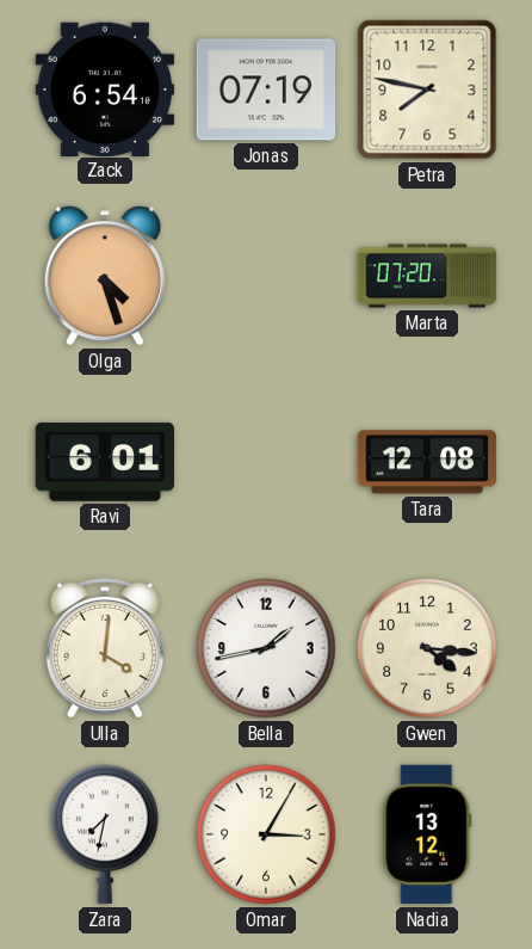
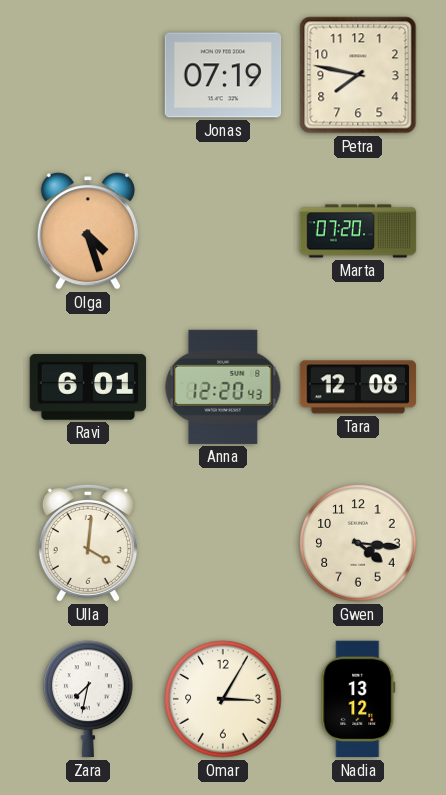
Zack: 6:54 -> none (105, 88)
Anna: none -> 12:20 (223, 387)
Bella: 1:43 -> none (266, 648)
